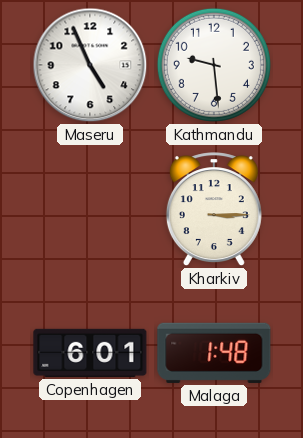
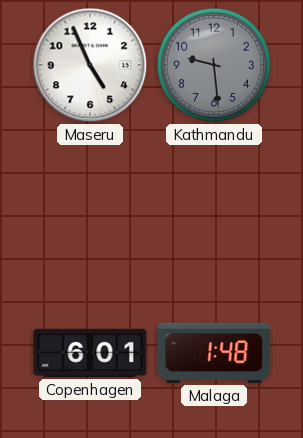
Kathmandu dial: white -> grey (214, 65)
Kharkiv: 3:15 -> none (214, 210)
